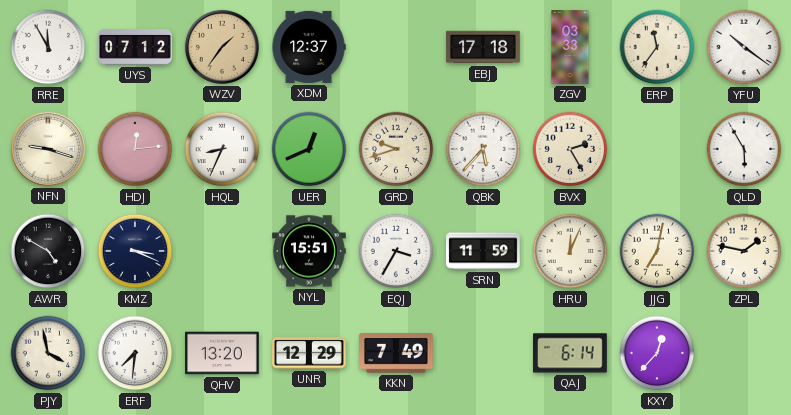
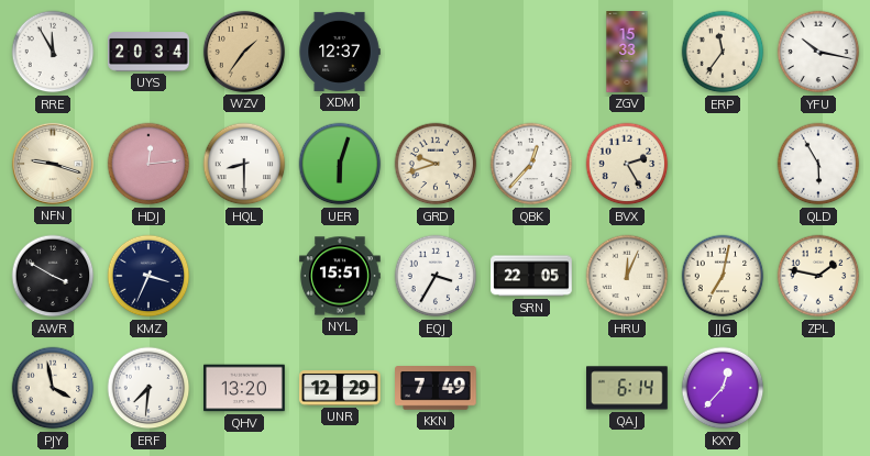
UYS: 07:12 -> 20:34 (148, 52)
EBJ: 17:18 -> none (483, 47)
ZGV: 03:33 -> 15:33 (627, 52)
YFU: 10:21 -> 10:17 (818, 52)
HQL: 8:34 -> 8:30 (244, 164)
UER: 12:41 -> 6:03 (340, 164)
QBK: 5:37 -> 12:37 (531, 164)
AWR: 4:50 -> 3:50 (53, 276)
KMZ: 3:19 -> 3:34 (148, 276)
SRN: 11:59 -> 22:05 (531, 276)
